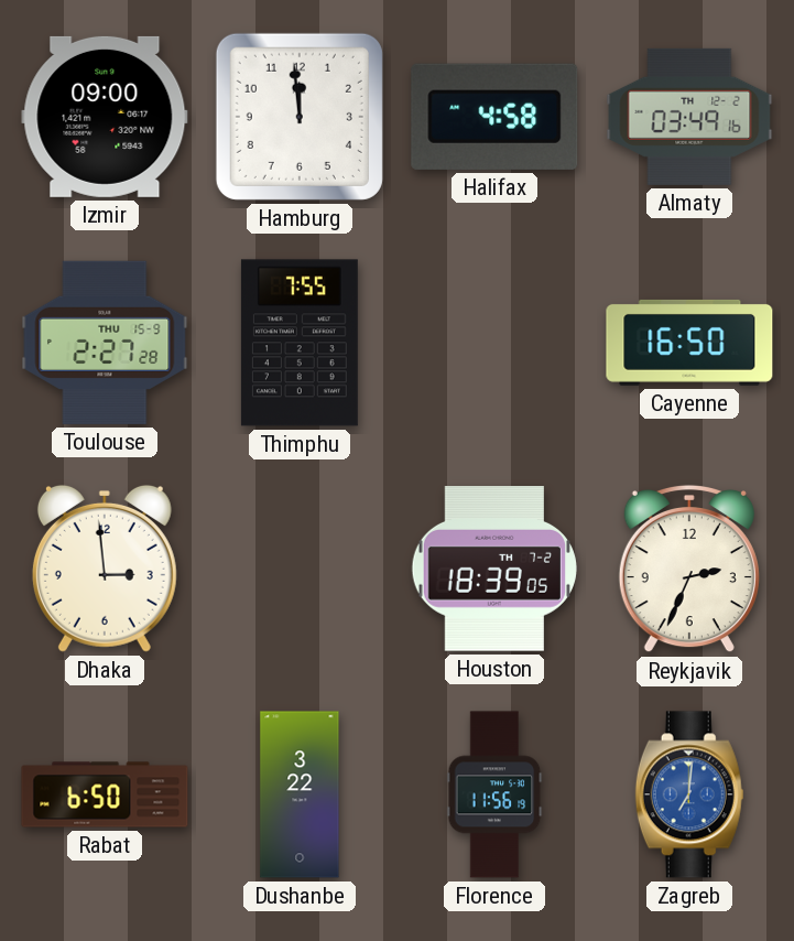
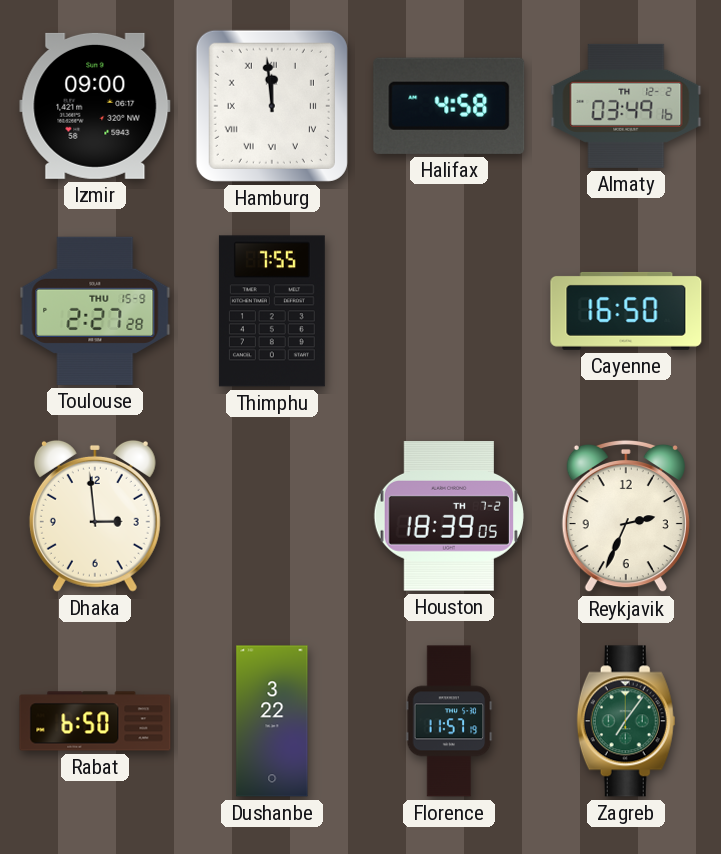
Hamburg numerals: Arabic -> Roman (272, 106)
Florence: 11:56 -> 11:57 (449, 721)
Zagreb: 7:01 -> 7:06 (626, 721)
Zagreb dial: blue -> green (626, 721)
